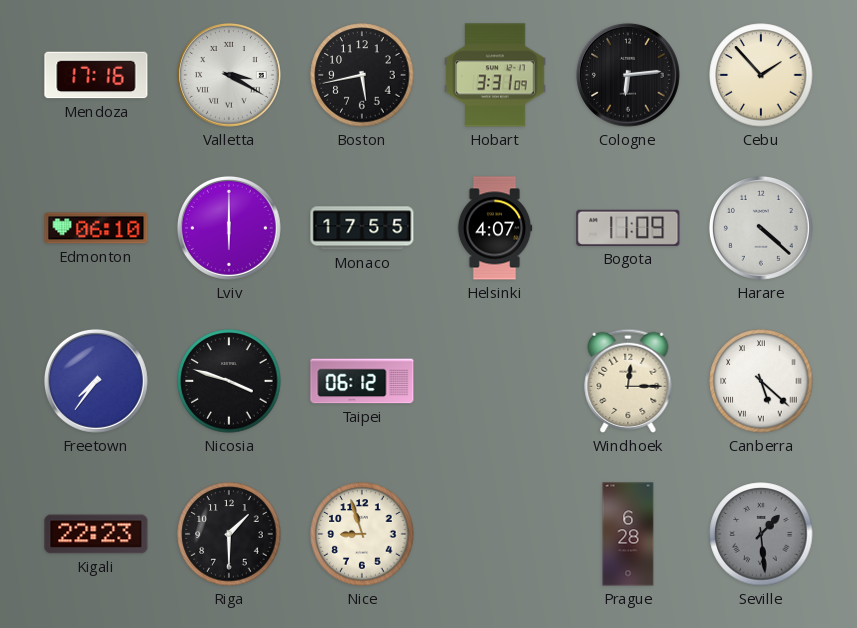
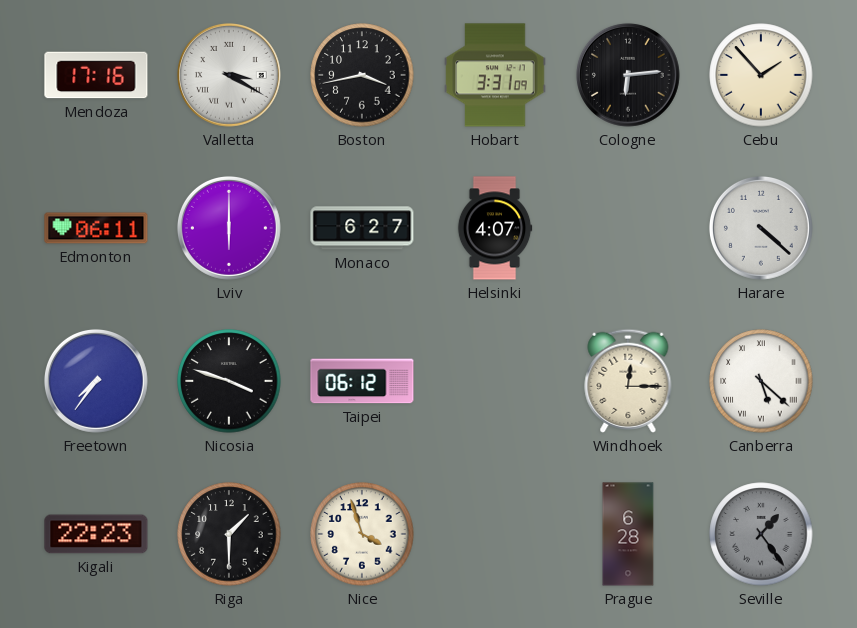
Boston: 5:43 -> 3:43 (362, 75)
Edmonton: 06:10 -> 06:11 (96, 228)
Monaco: 17:55 -> 6:27 (362, 228)
Bogota: 11:09 -> none (628, 228)
Nice: 8:57 -> 3:57 (362, 534)
Seville: 1:29 -> 1:24 (761, 534)
